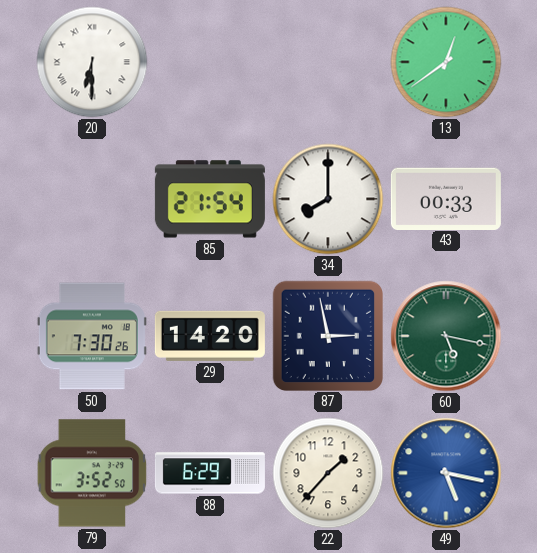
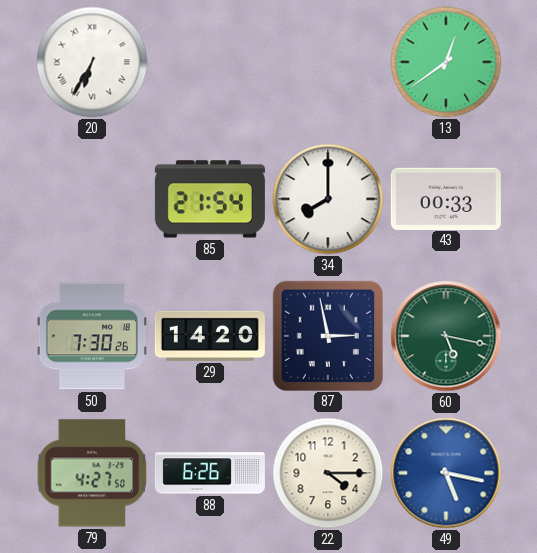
20: 6:30 -> 6:35 (92, 62)
79: 3:52 -> 4:27 (92, 473)
88: 6:29 -> 6:26 (210, 473)
22: 1:37 -> 4:15 (328, 473)
